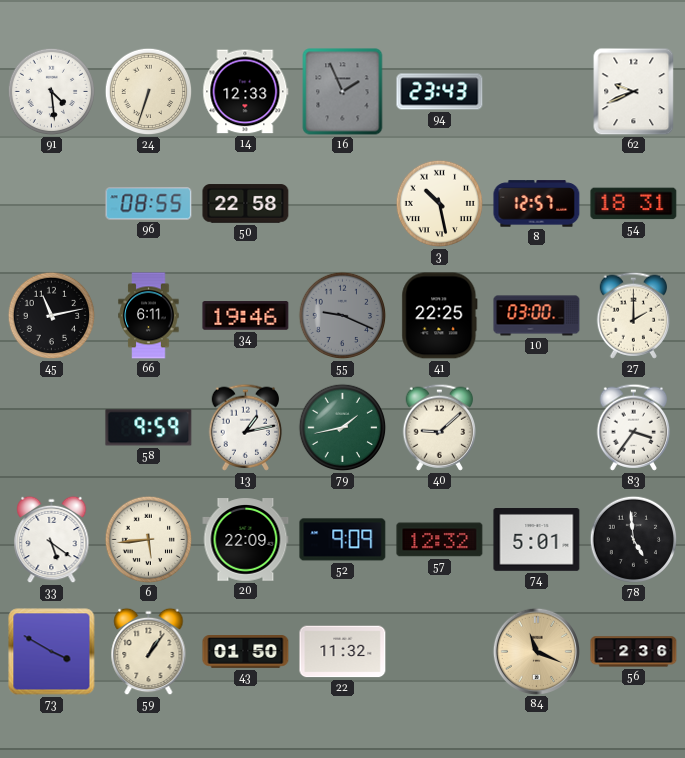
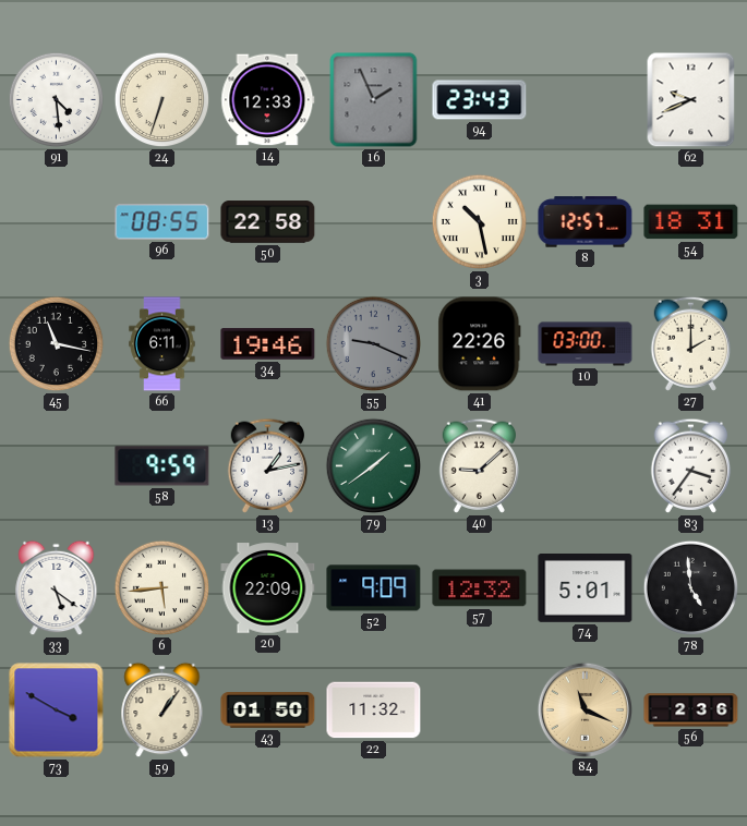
45: 11:13 -> 11:17 (57, 344)
41: 22:25 -> 22:26 (480, 344)
79: 1:43 -> 1:39 (374, 466)
